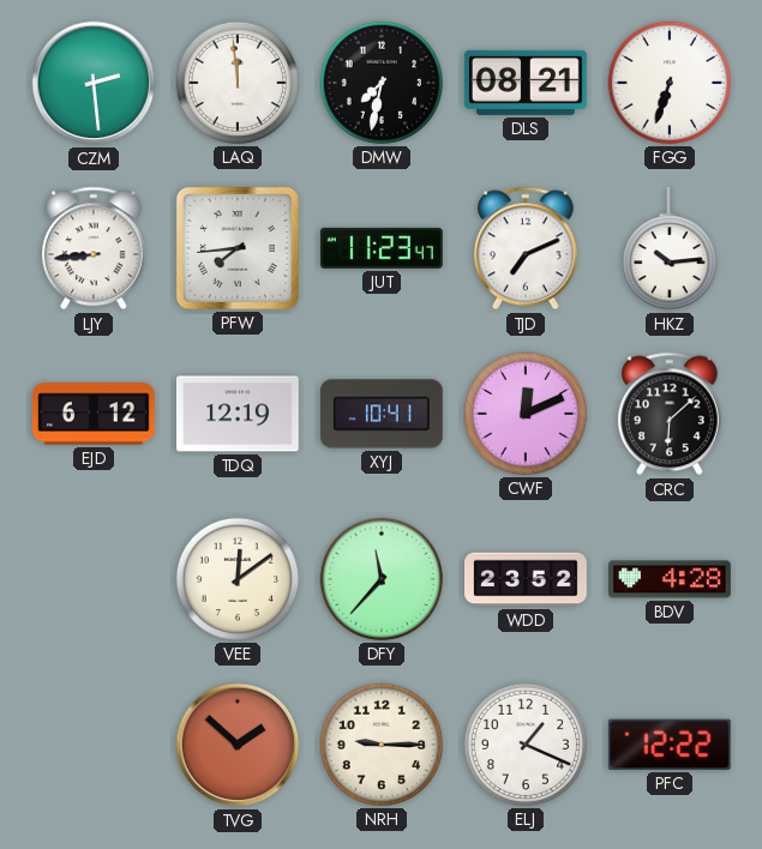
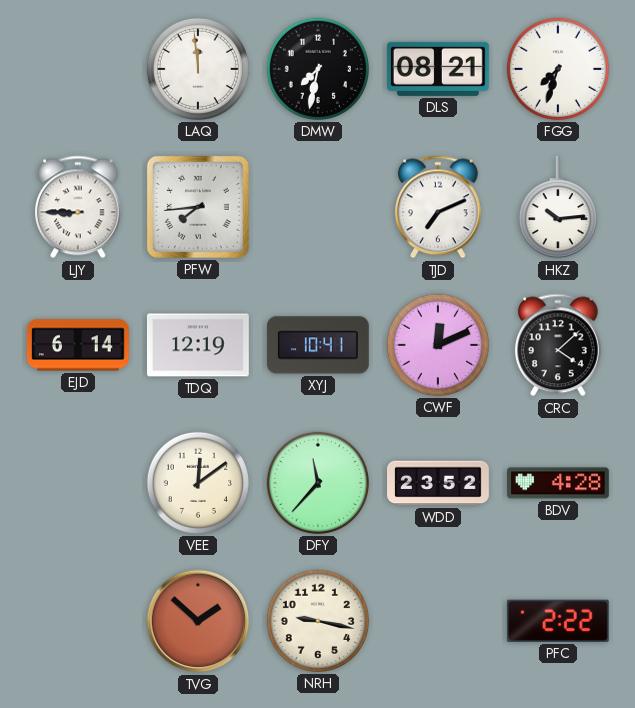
CZM: 2:29 -> none (94, 83)
FGG: 6:33 -> 7:33 (558, 69)
LJY: 8:44 -> 8:45 (78, 207)
JUT: 11:23 -> none (382, 248)
EJD: 6:12 -> 6:14 (78, 345)
CRC: 6:08 -> 4:08 (558, 345)
NRH: 9:15 -> 9:17 (318, 621)
ELJ: 1:19 -> none (526, 745)
PFC: 12:22 -> 2:22 (558, 621)
